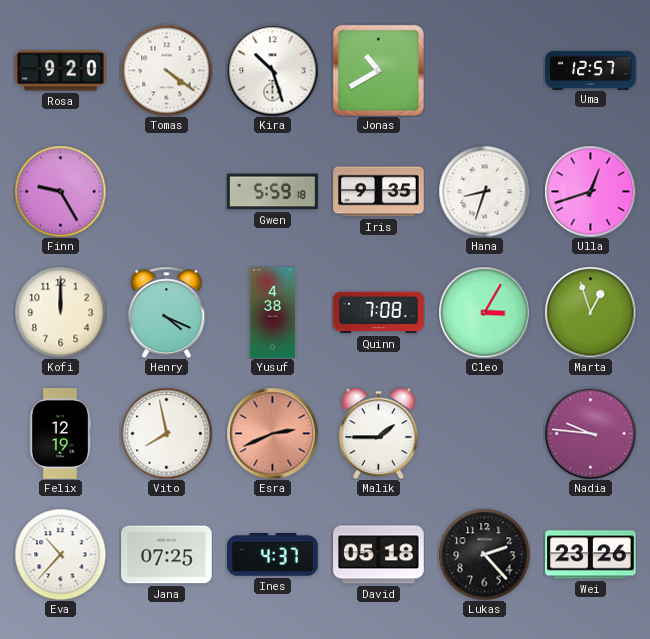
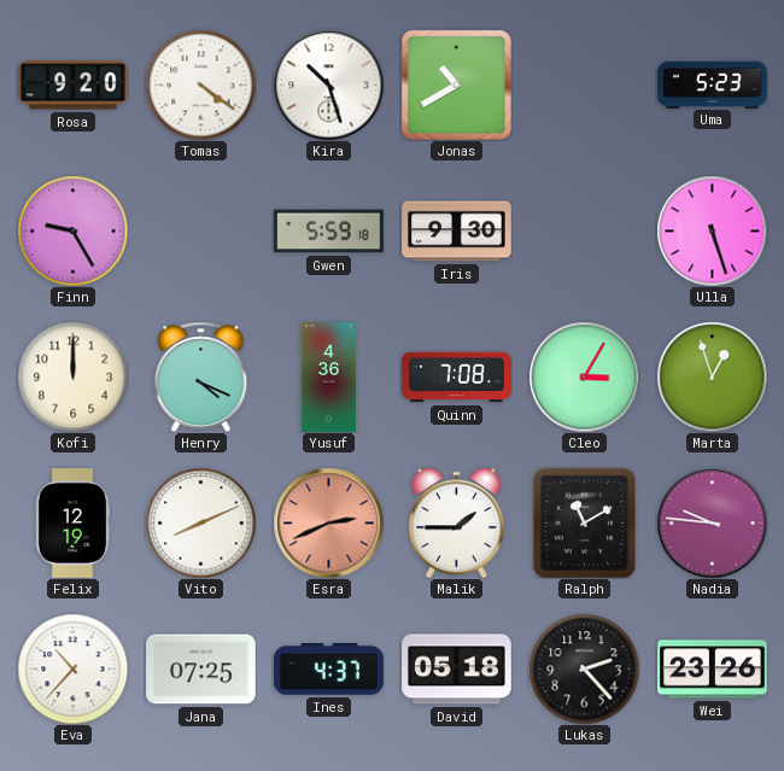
Uma: 12:57 -> 5:23 (713, 84)
Iris: 9:35 -> 9:30 (457, 232)
Hana: 8:33 -> none (484, 191)
Ulla: 12:42 -> 5:27 (712, 230)
Yusuf: 4:38 -> 4:36 (329, 378)
Vito: 7:58 -> 8:11 (200, 522)
Ralph: none -> 11:10 (584, 522)
